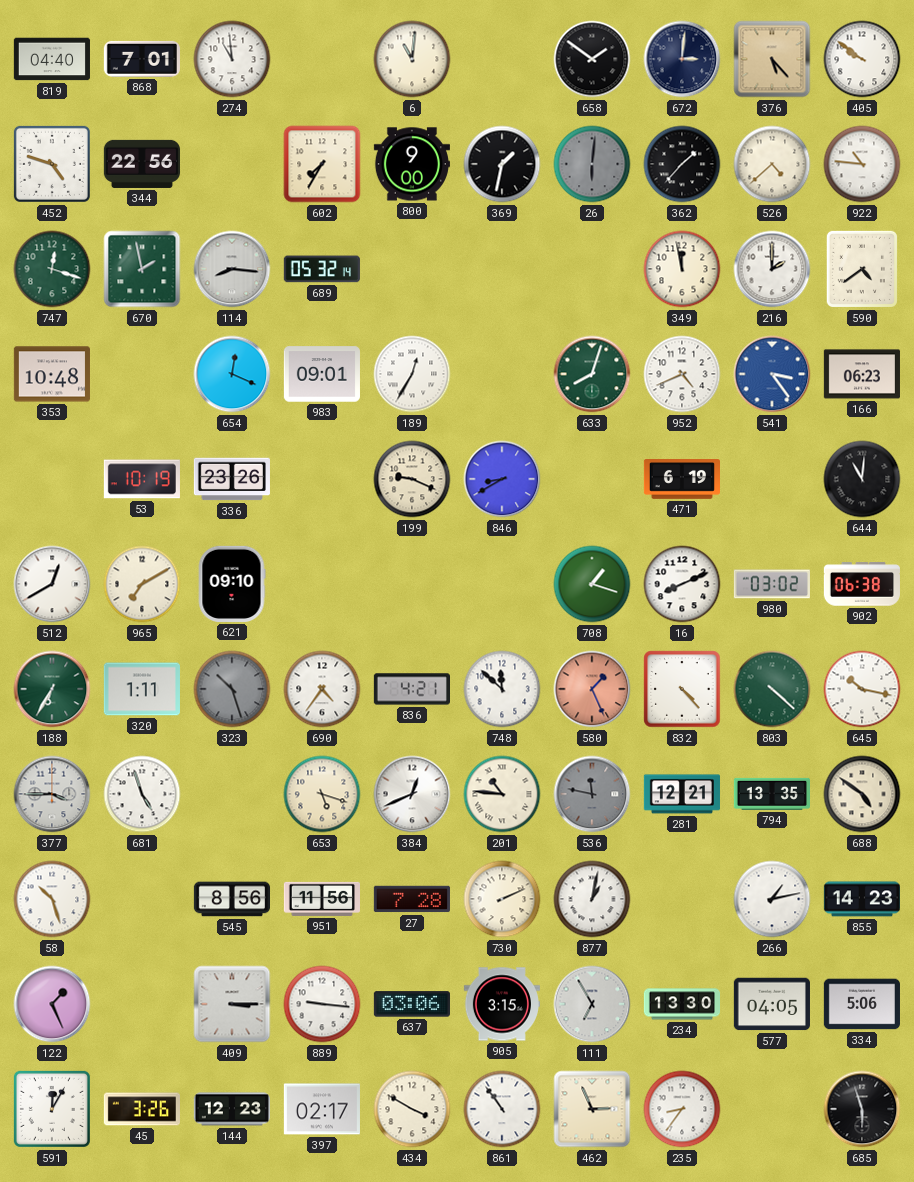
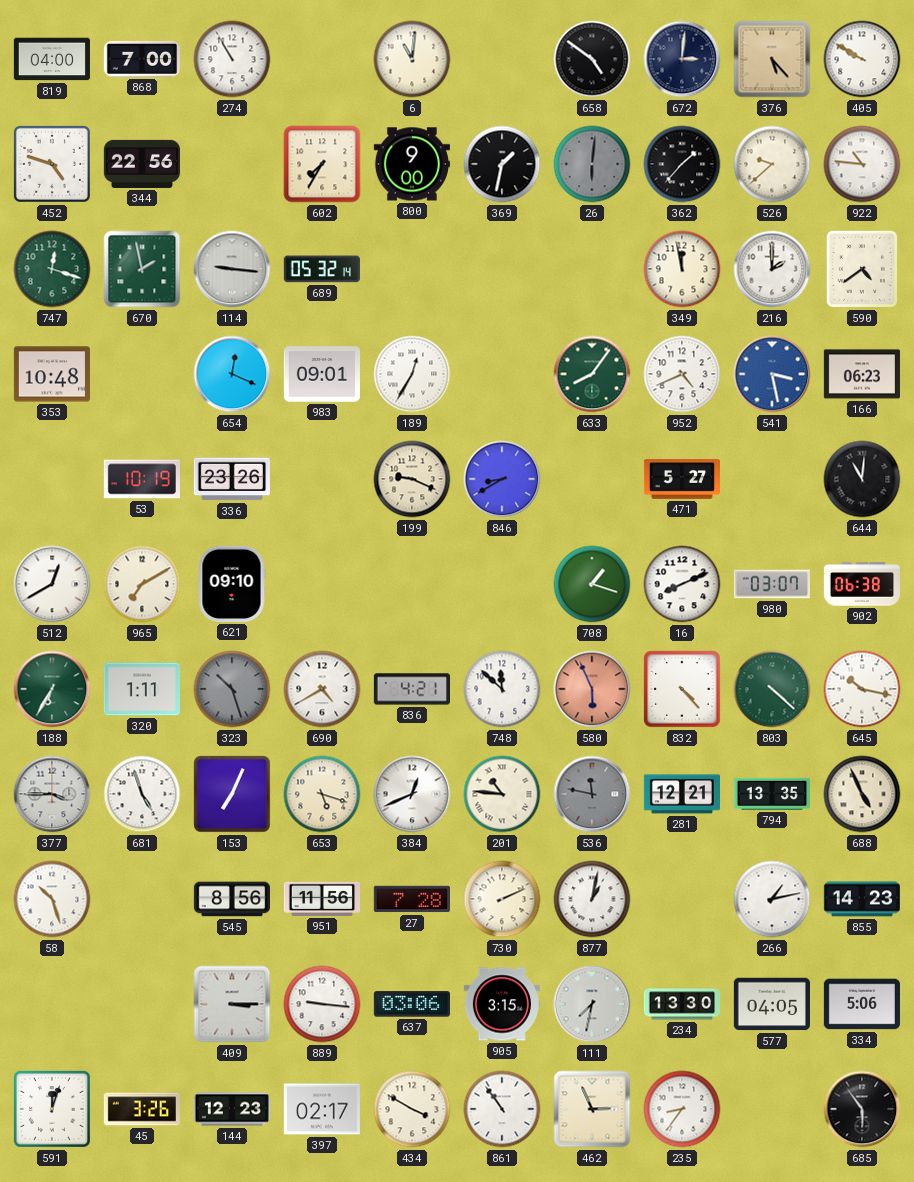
819: 04:40 -> 04:00 (52, 59)
868: 7:01 -> 7:00 (142, 59)
274: 10:59 -> 10:55 (232, 59)
658: 1:51 -> 4:51 (592, 59)
405: 9:51 -> 9:50 (862, 59)
526: 4:38 -> 9:38 (772, 164)
114: 8:16 -> 9:16 (232, 269)
633: 8:03 -> 8:06 (592, 374)
541: 3:24 -> 3:28 (772, 374)
471: 6:19 -> 5:27 (681, 480)
980: 03:02 -> 03:07 (772, 584)
690: 4:36 -> 4:40 (322, 689)
580: 1:26 -> 5:56 (592, 689)
153: none -> 7:04 (232, 794)
688: 4:51 -> 4:56 (862, 794)
122: 1:26 -> none (52, 1004)
111: 6:55 -> 7:32 (592, 1004)
591: 12:05 -> 12:03 (52, 1109)
685: 5:57 -> 5:54 (862, 1109)
